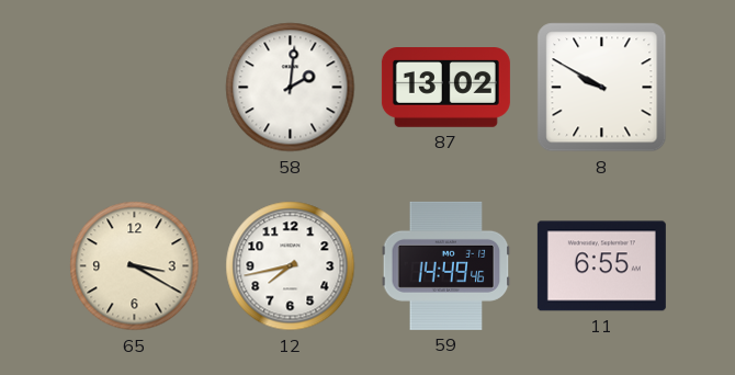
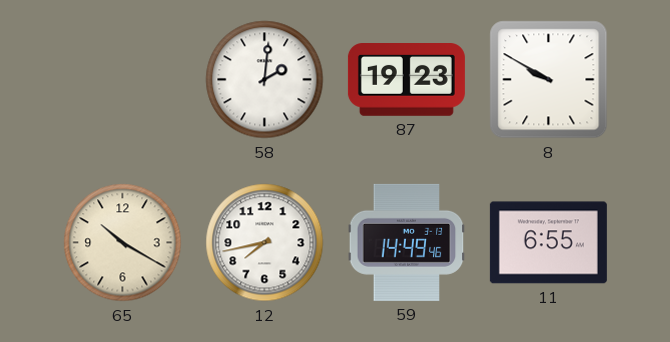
87: 13:02 -> 19:23 (406, 80)
65: 3:20 -> 10:20 (123, 243)
